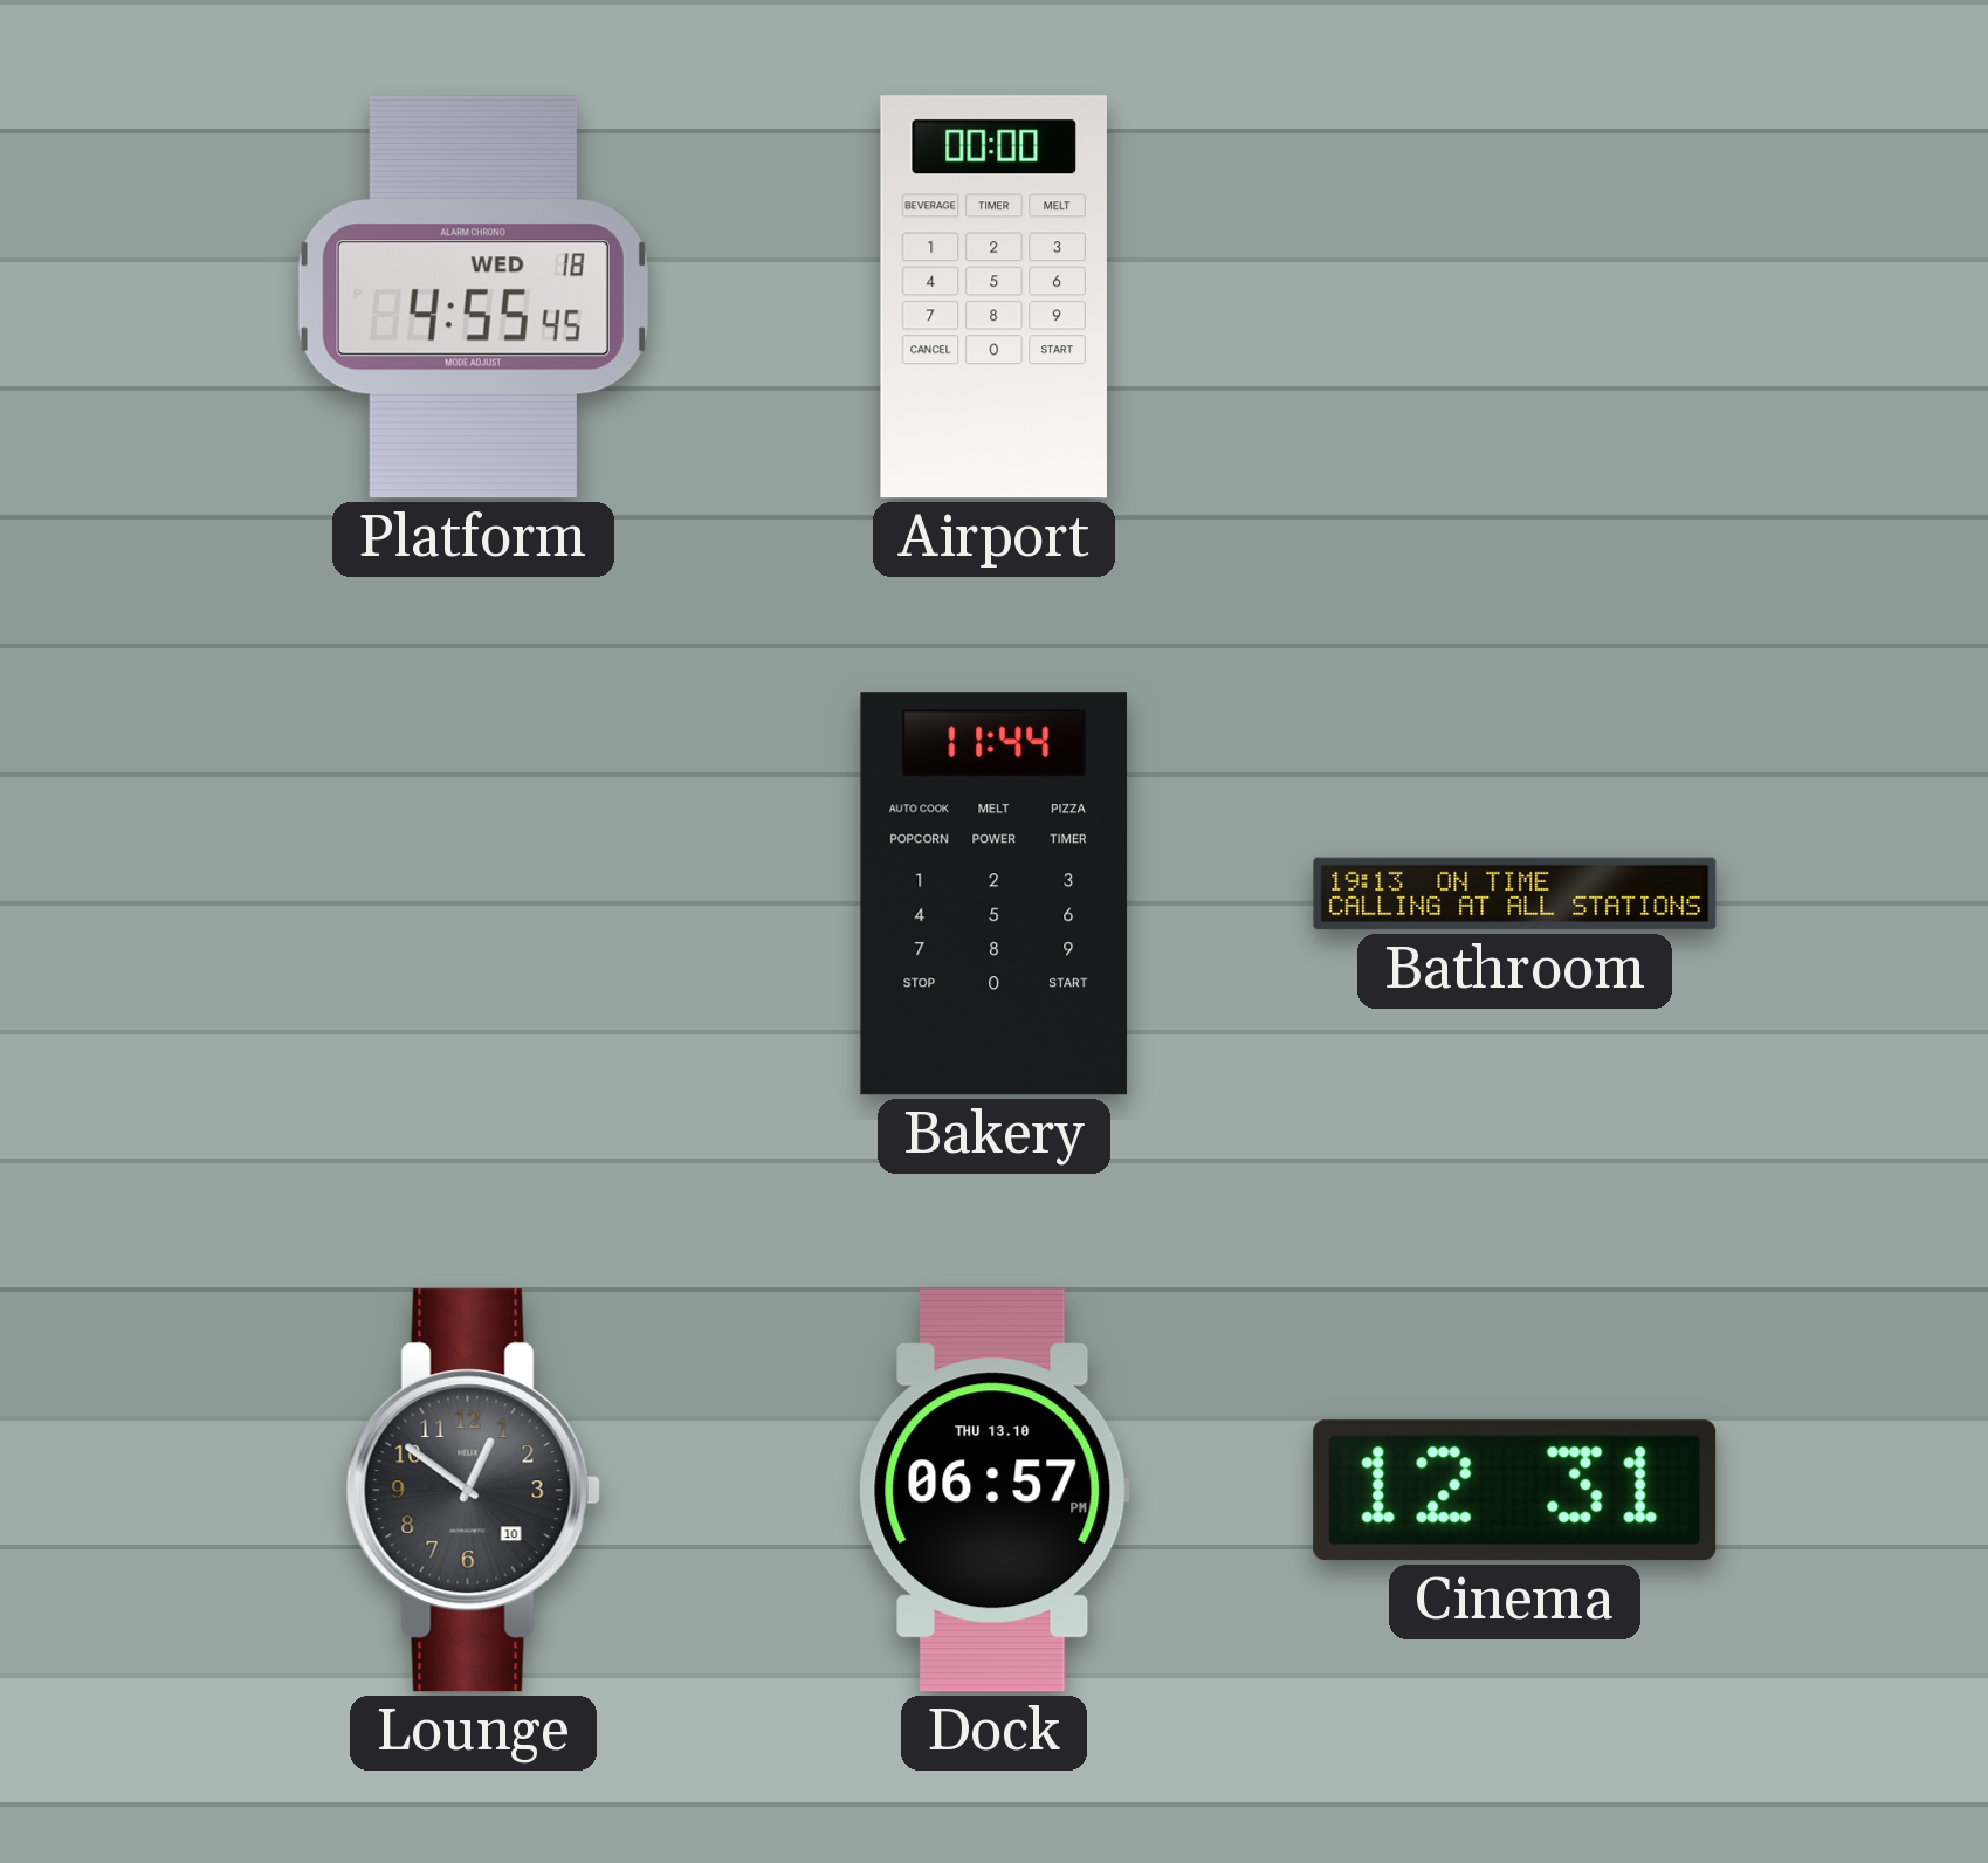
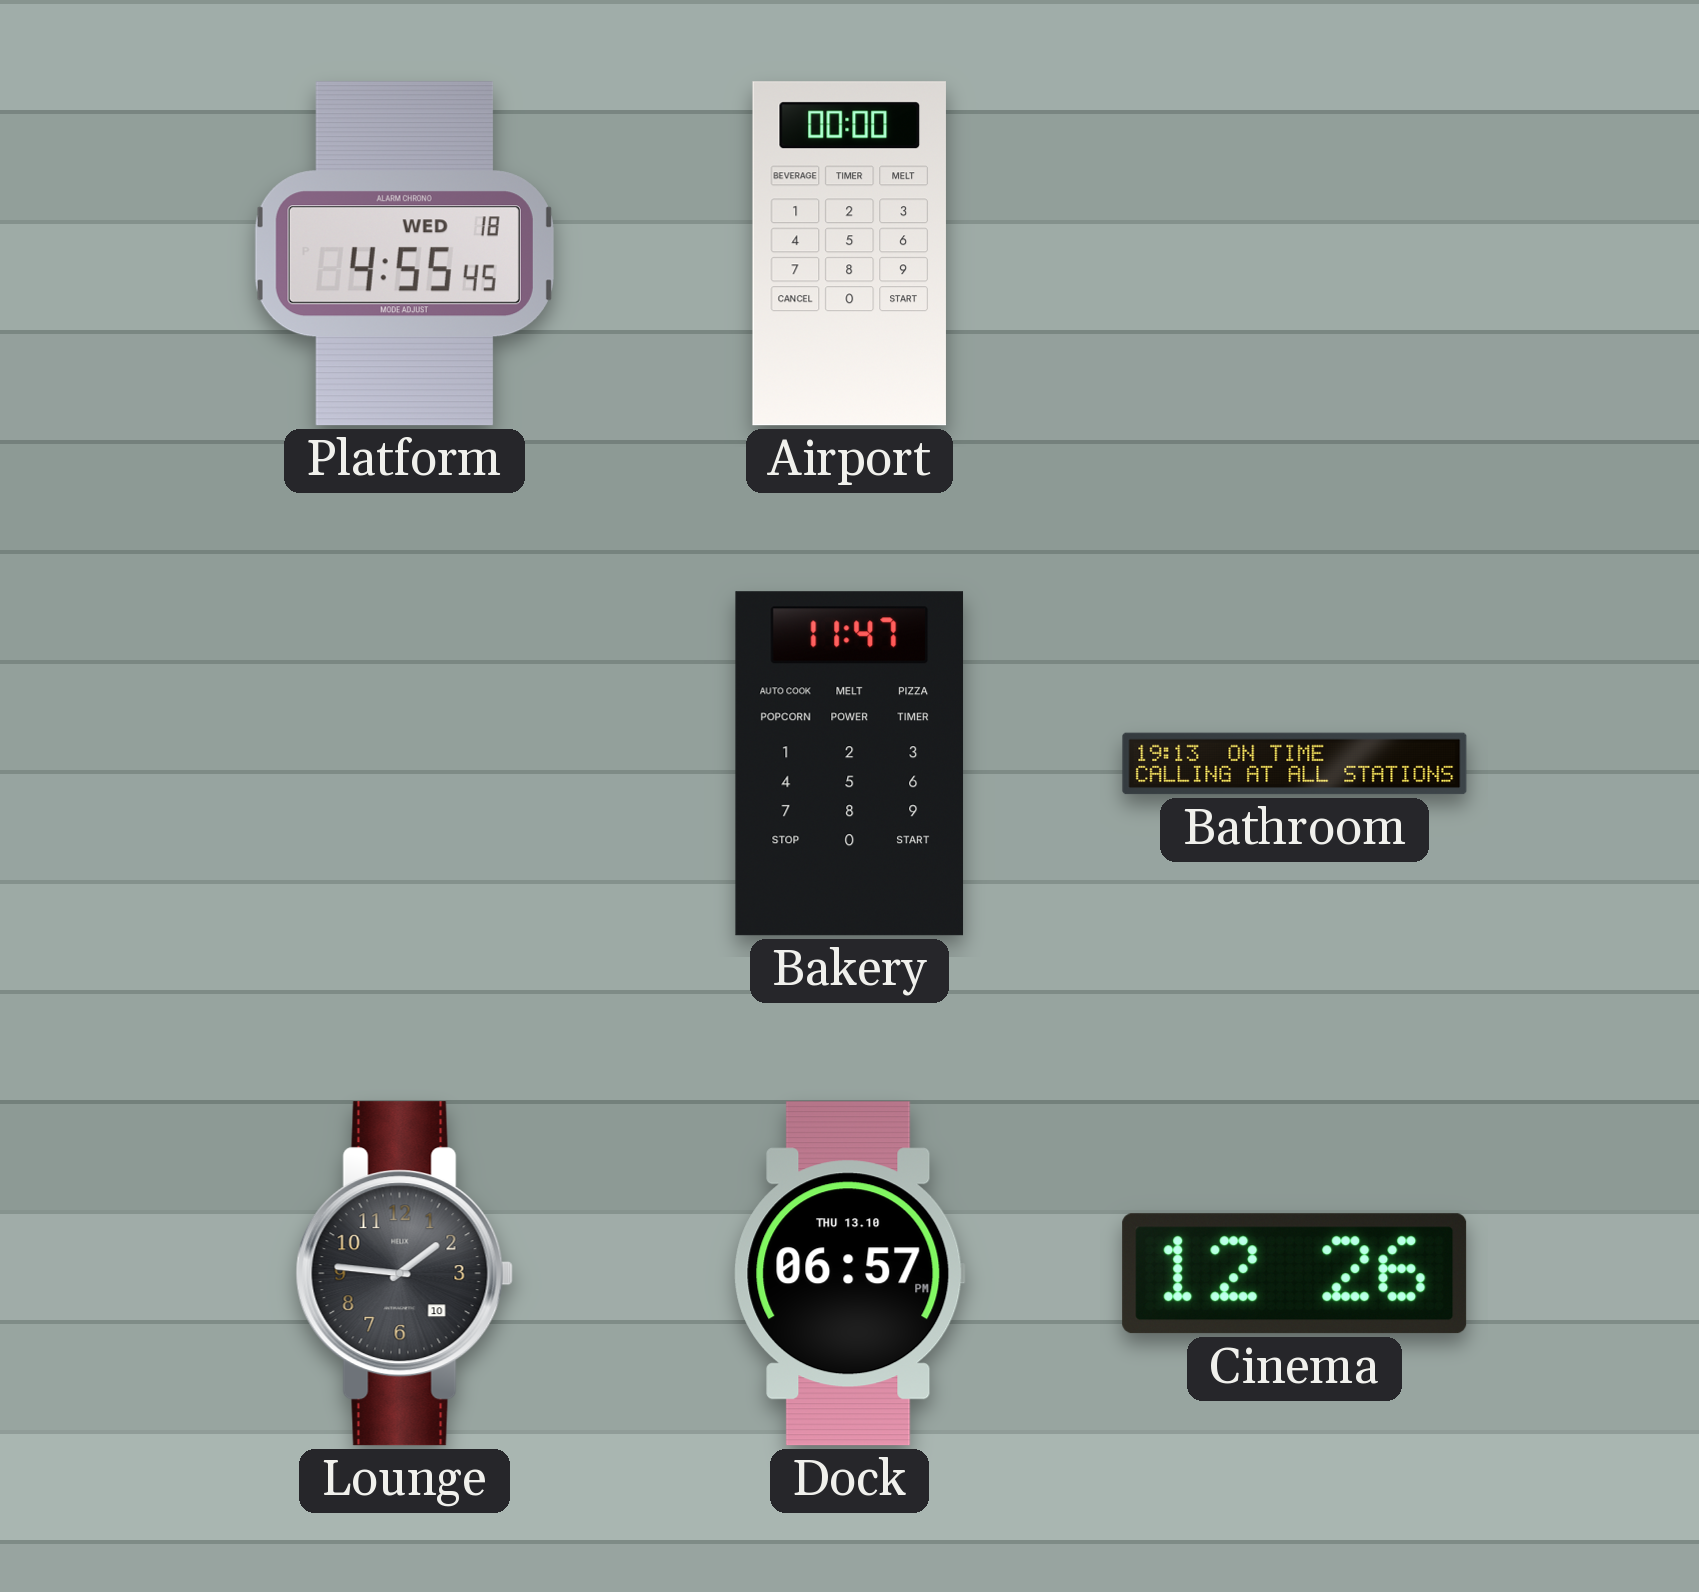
Bakery: 11:44 -> 11:47 (850, 764)
Lounge: 12:51 -> 1:46 (404, 1274)
Cinema: 12:31 -> 12:26 (1295, 1274)
